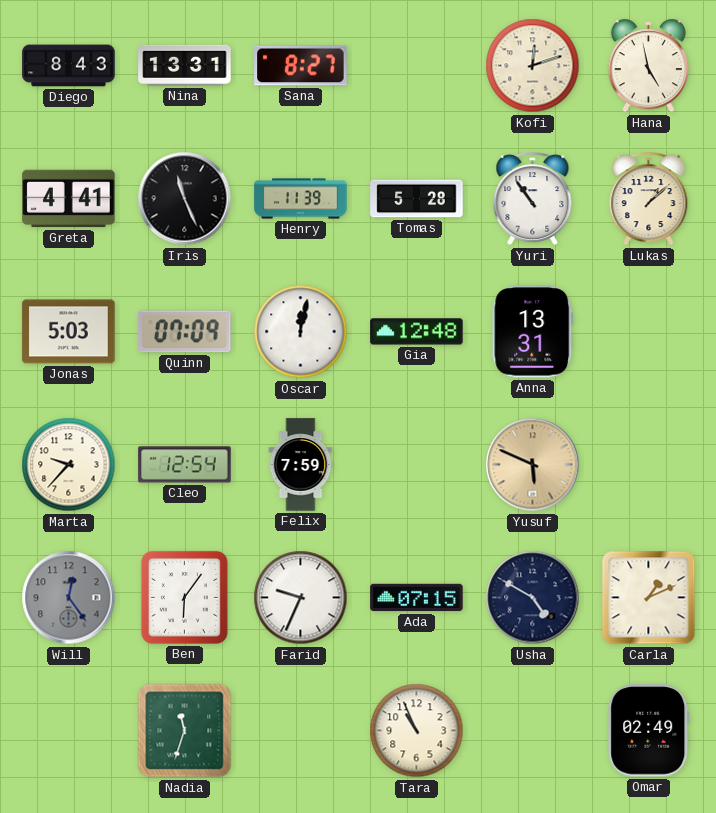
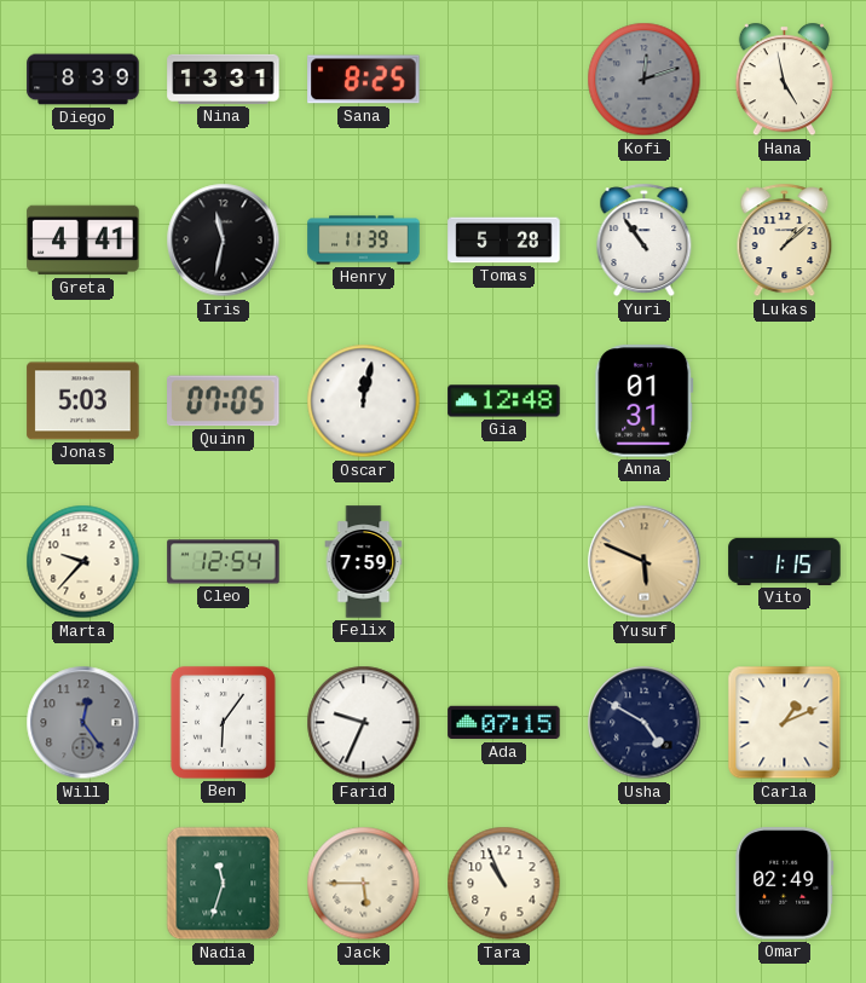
Diego: 8:43 -> 8:39 (83, 80)
Sana: 8:27 -> 8:25 (364, 80)
Kofi dial: cream -> grey (645, 80)
Iris: 11:26 -> 11:32 (224, 241)
Quinn: 07:09 -> 07:05 (224, 401)
Anna: 13:31 -> 01:31 (645, 401)
Vito: none -> 1:15 (785, 561)
Jack: none -> 5:45 (364, 884)
